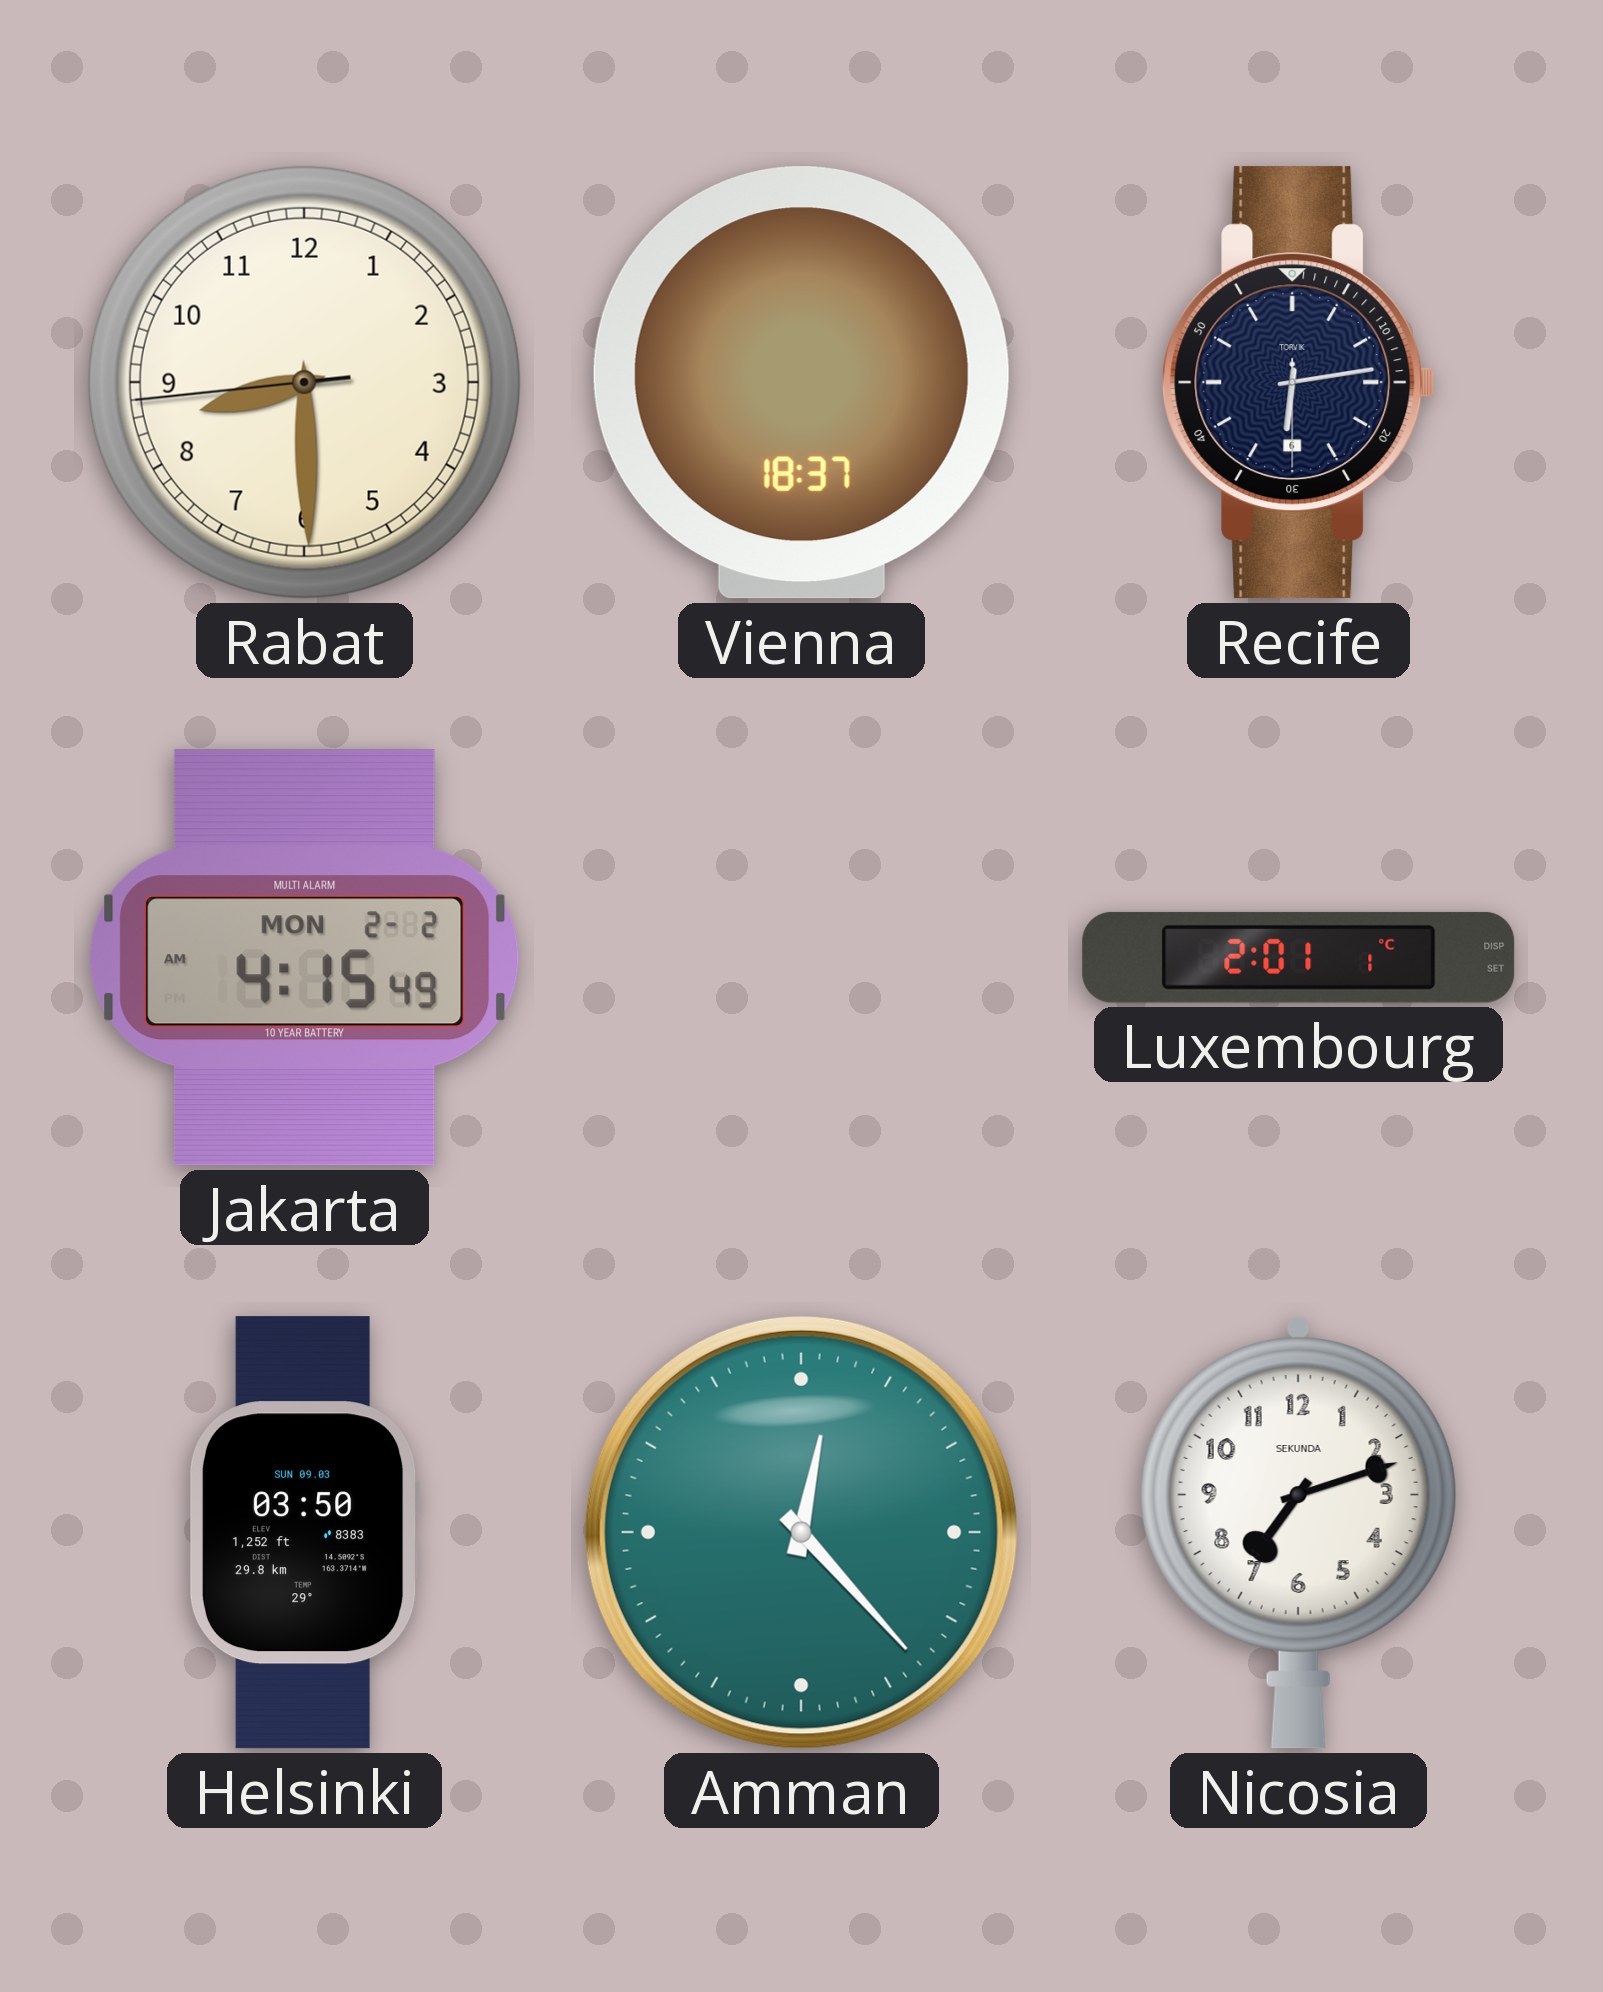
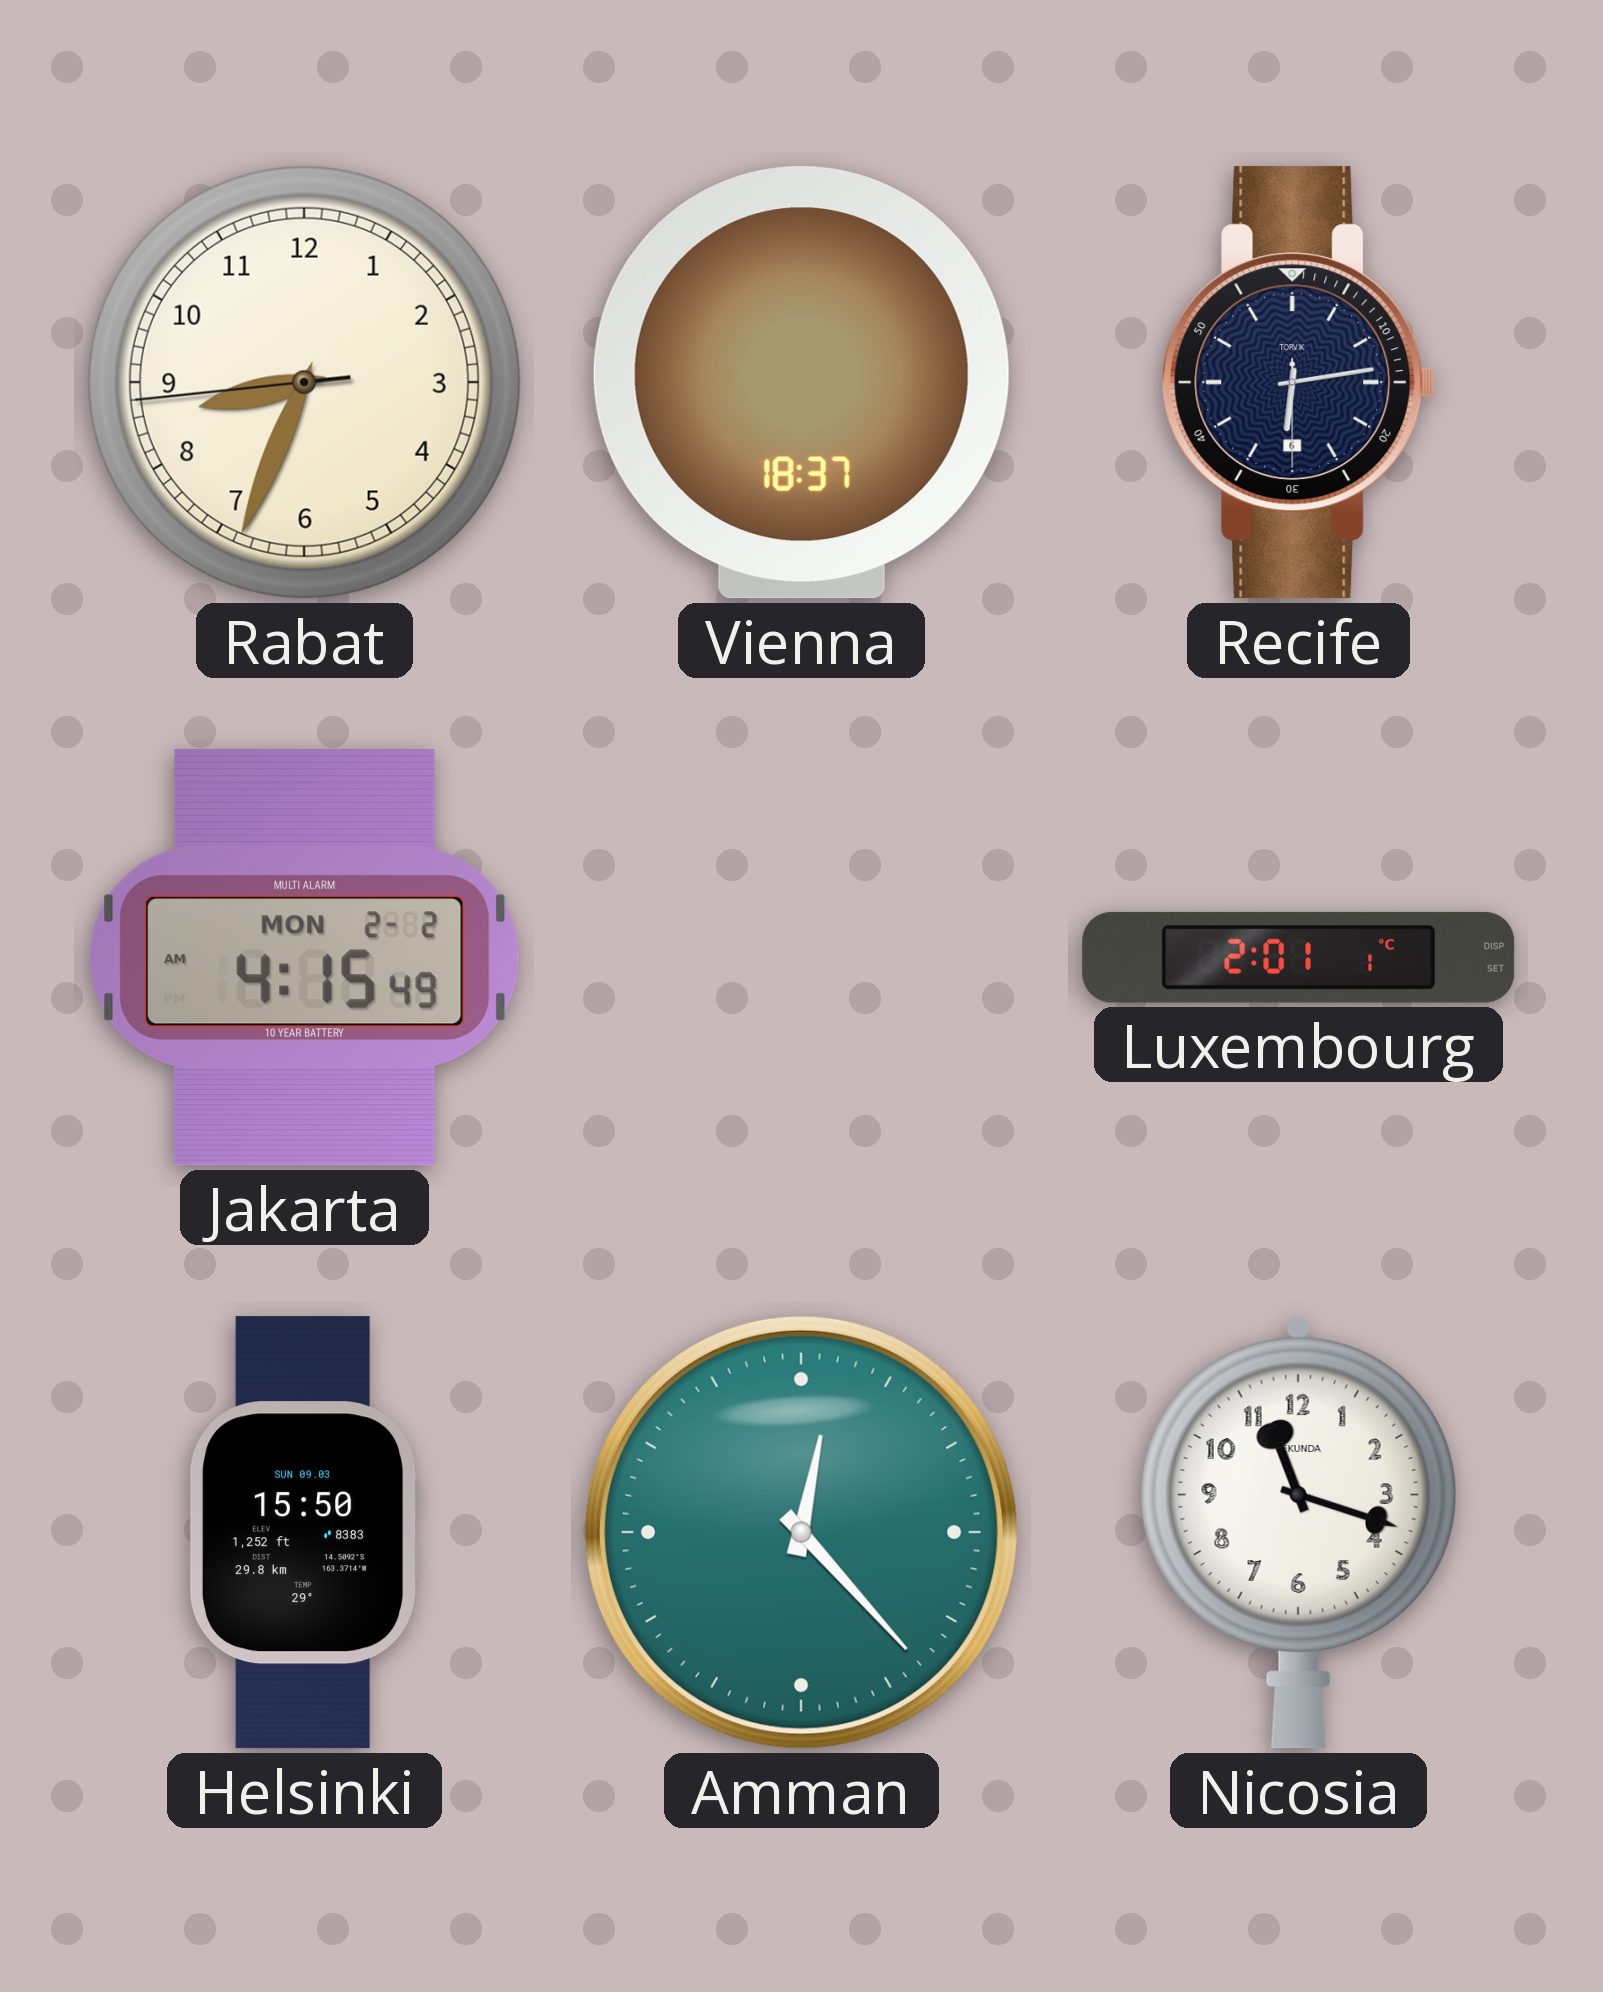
Rabat: 8:29 -> 8:33 (304, 382)
Helsinki: 03:50 -> 15:50 (304, 1533)
Nicosia: 7:12 -> 11:18 (1298, 1532)
